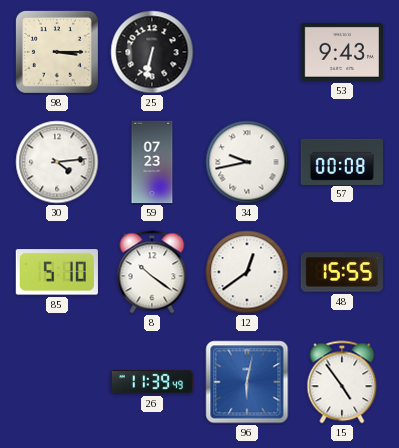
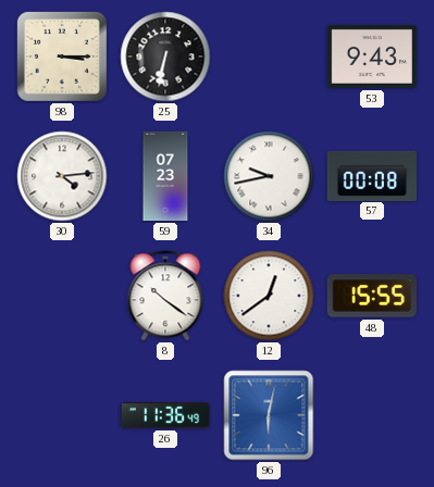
85: 5:10 -> none (57, 272)
26: 11:39 -> 11:36 (164, 415)
15: 4:54 -> none (342, 382)
